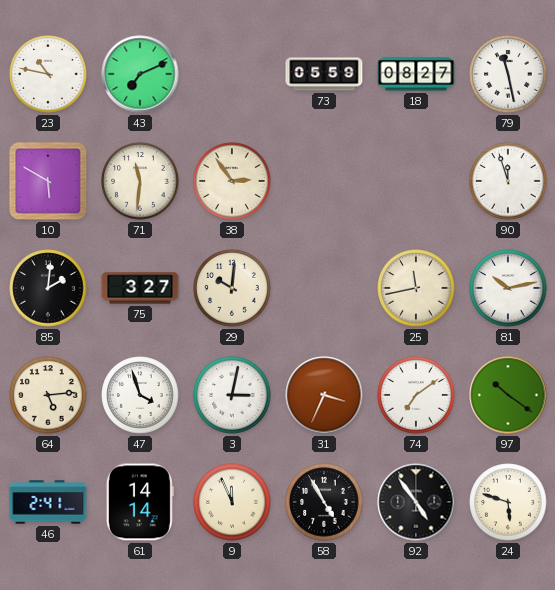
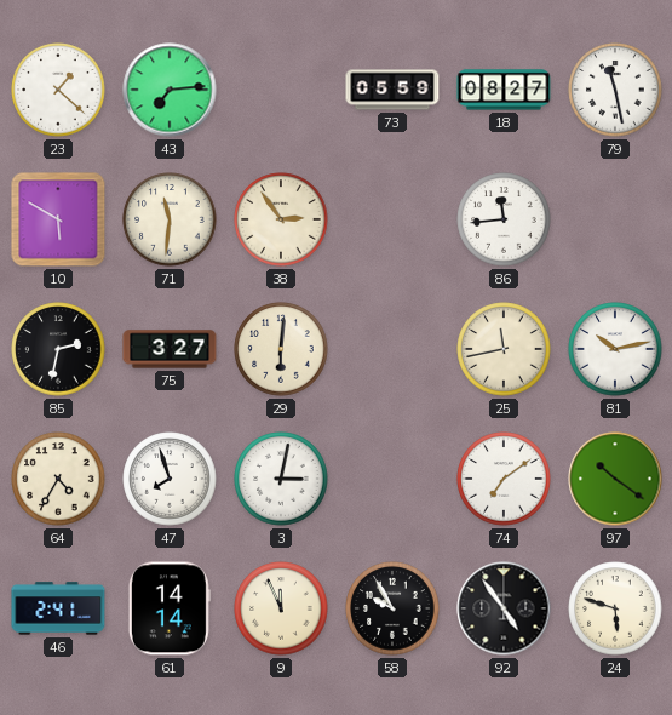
23: 10:47 -> 1:22 (58, 90)
43: 7:11 -> 7:14 (170, 90)
86: none -> 11:44 (504, 219)
90: 11:57 -> none (508, 181)
85: 2:01 -> 2:32 (58, 349)
29: 10:01 -> 6:01 (281, 349)
64: 5:14 -> 4:35 (58, 479)
47: 3:57 -> 7:57 (170, 479)
31: 3:34 -> none (324, 395)
58: 4:55 -> 9:55 (392, 608)
